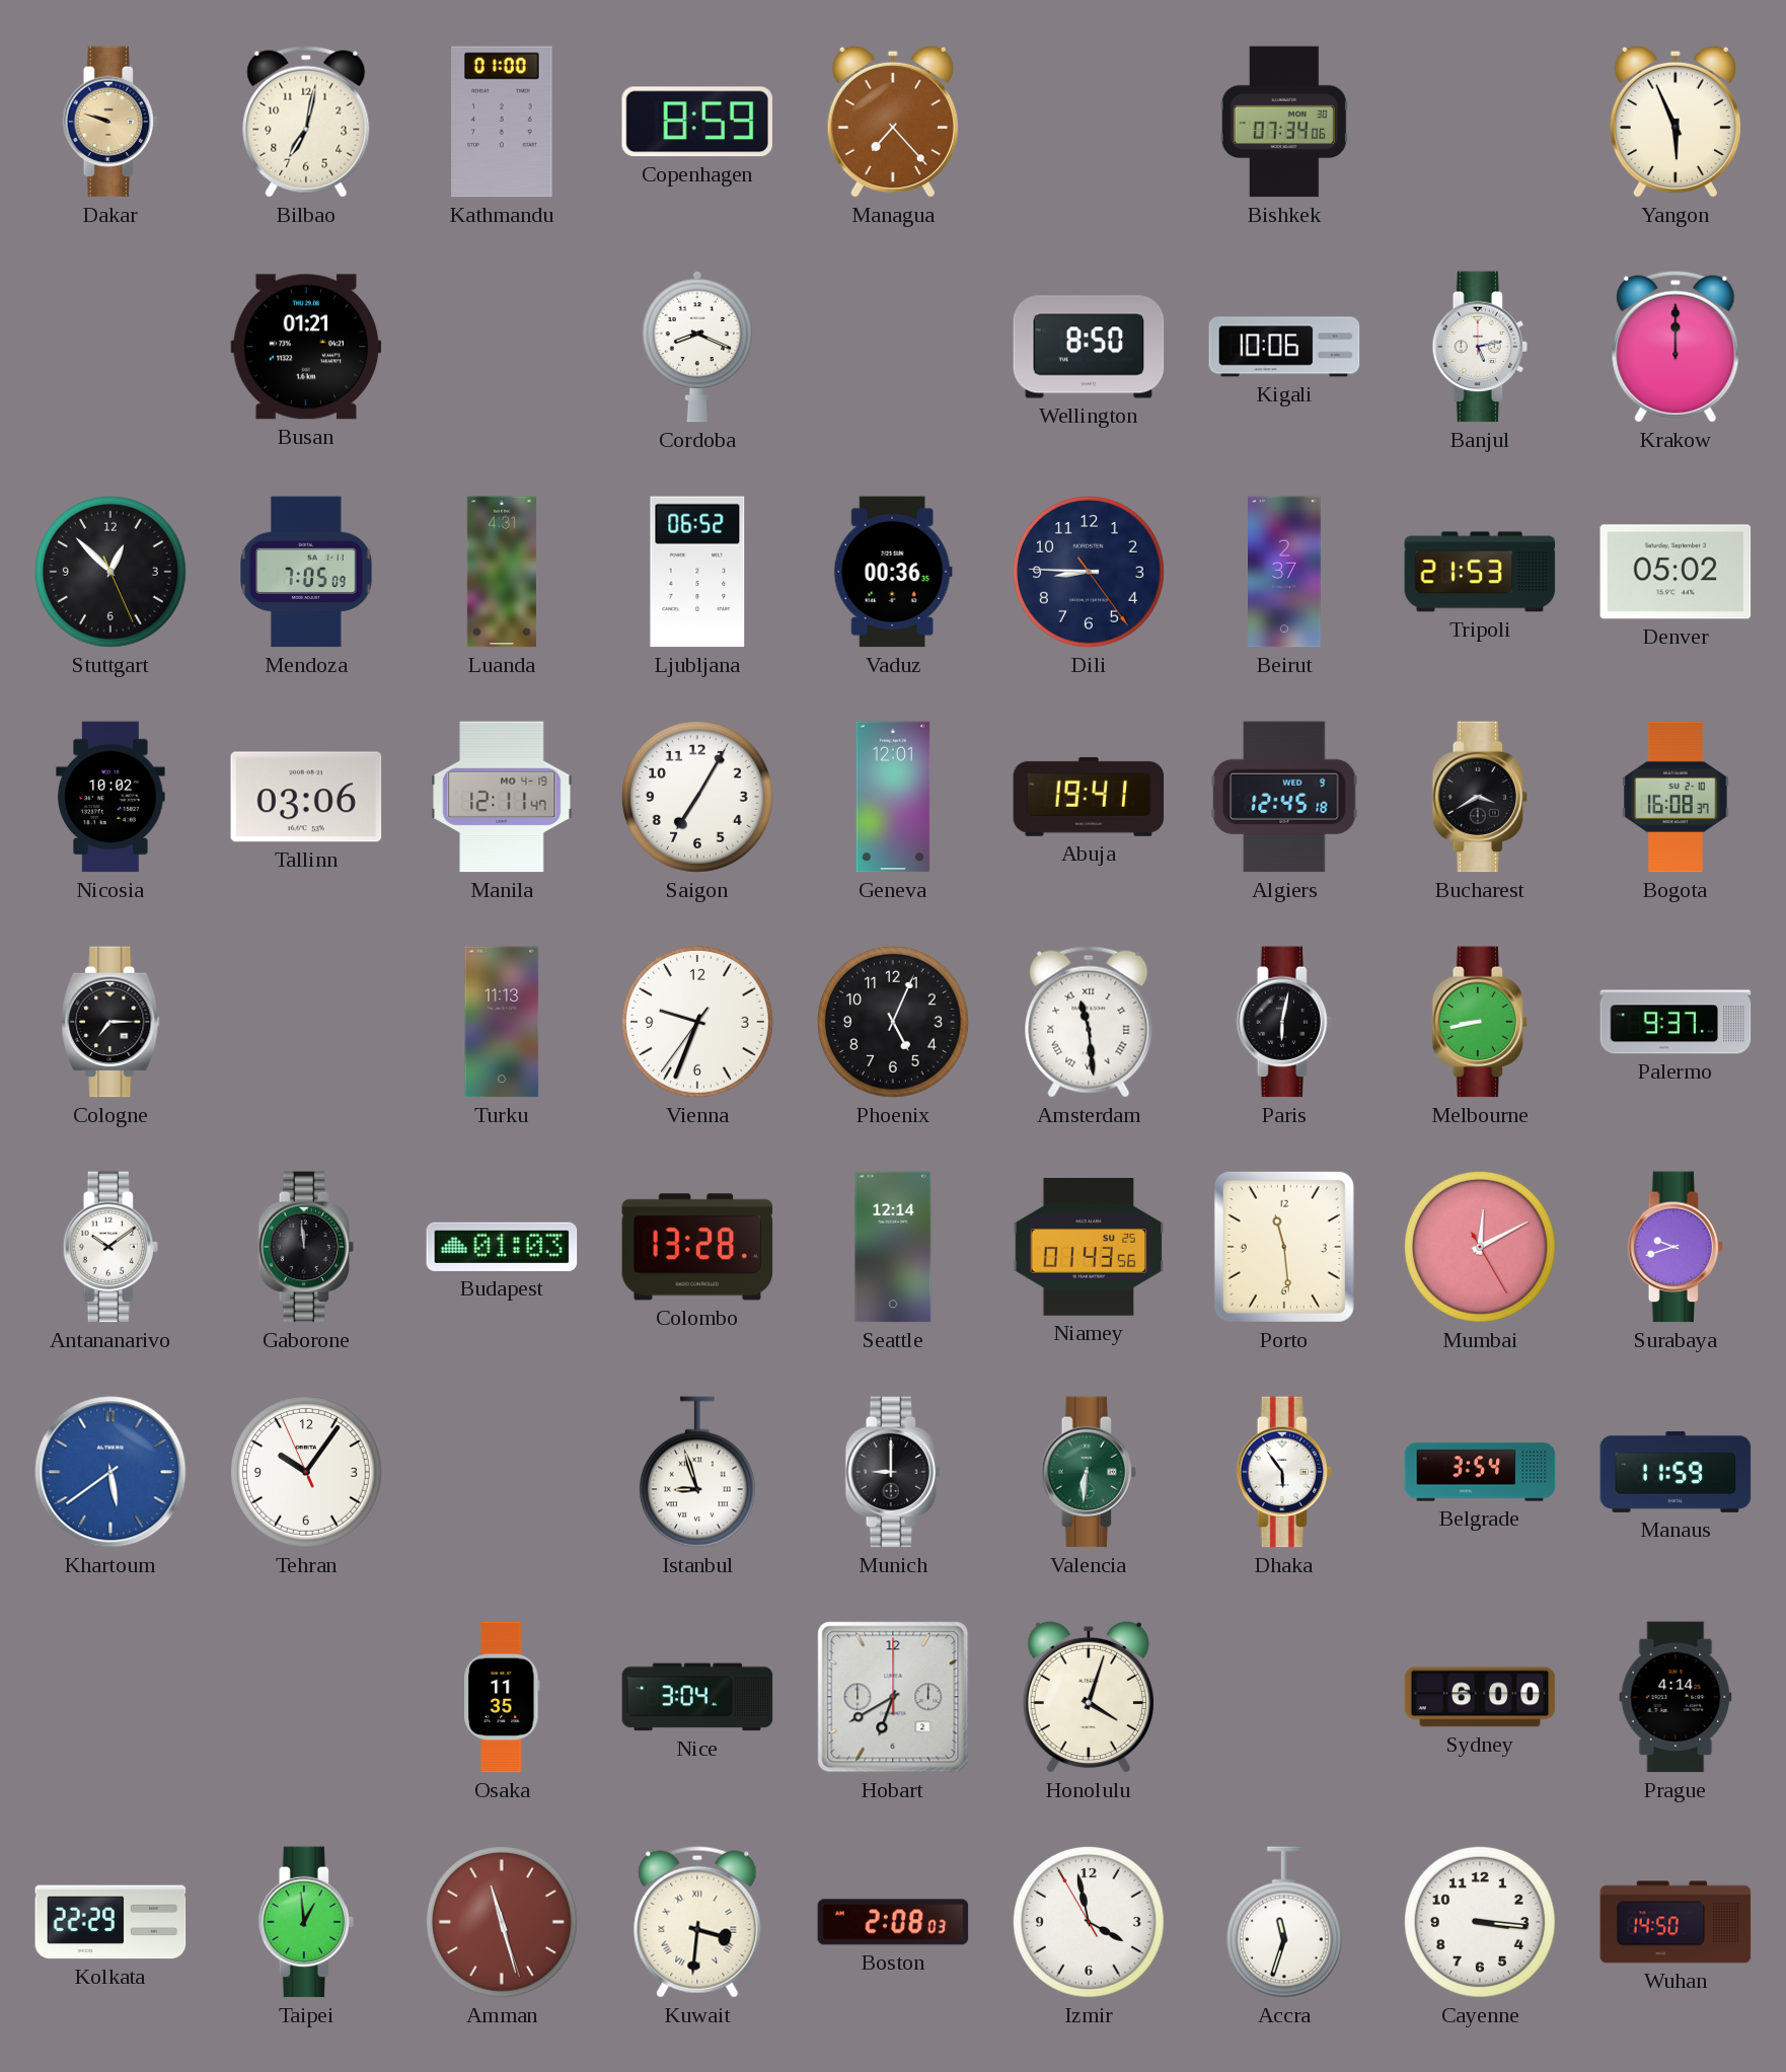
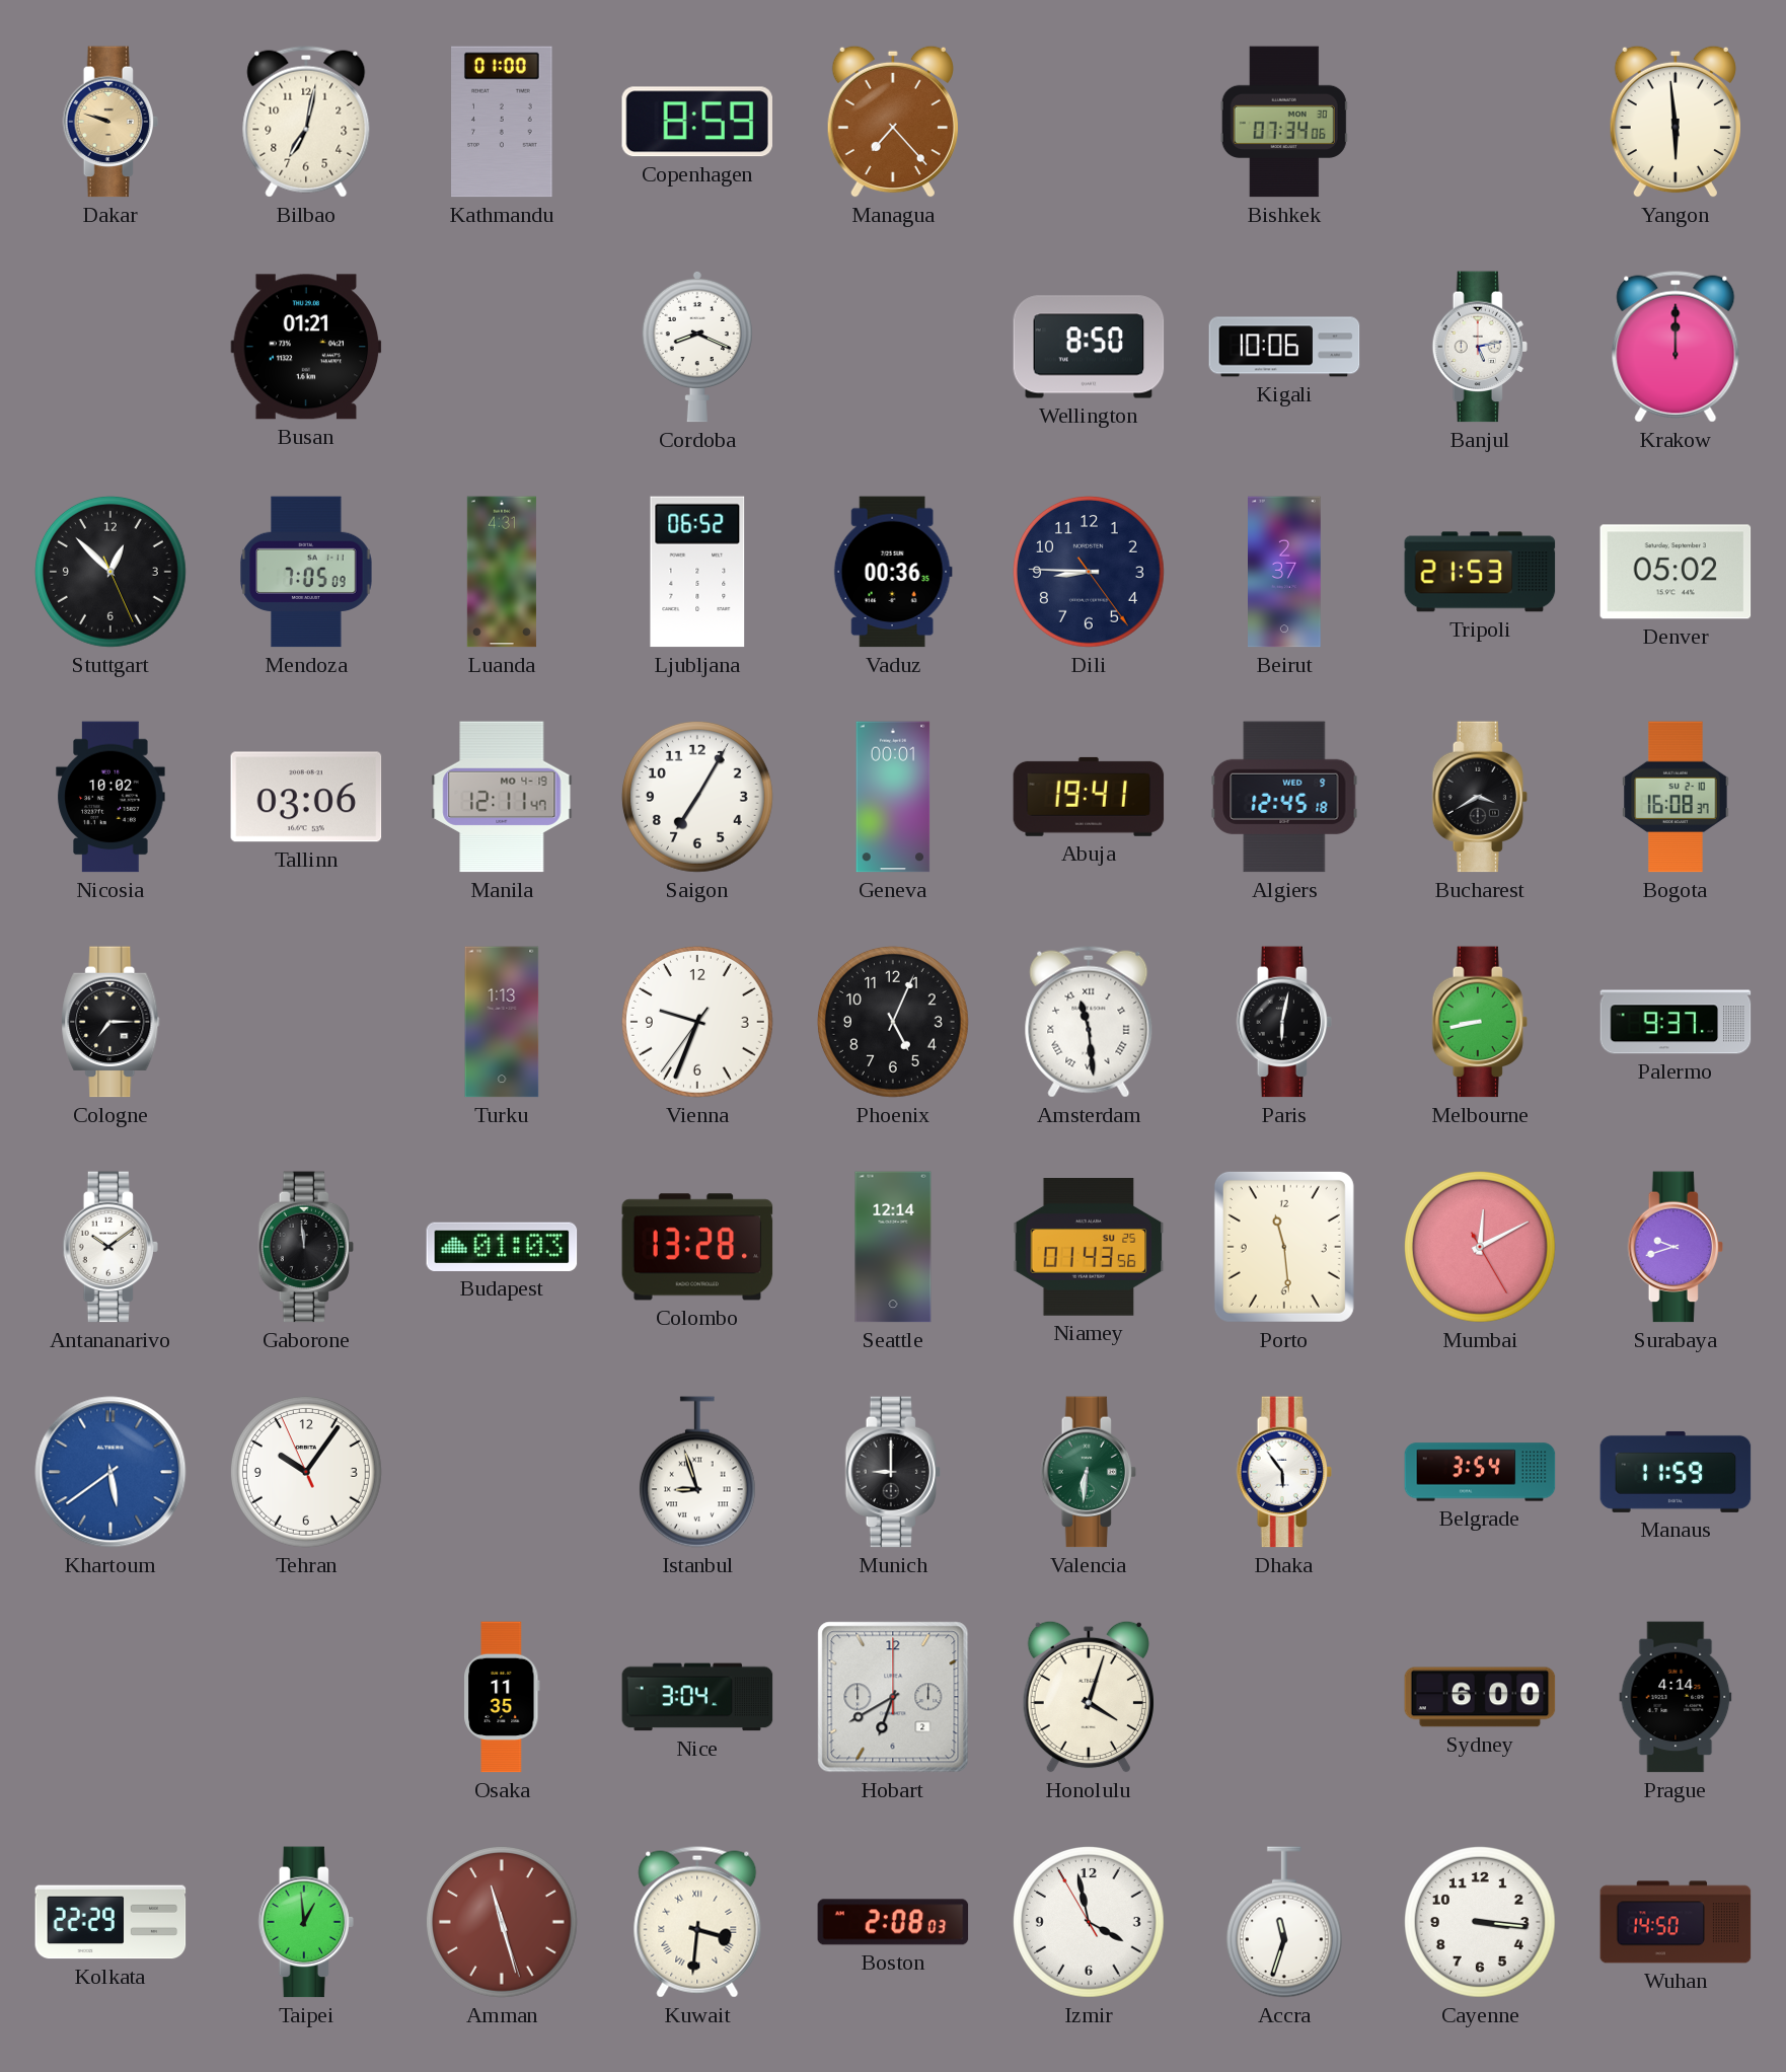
Yangon: 5:56 -> 5:59 (1676, 122)
Geneva: 12:01 -> 00:01 (893, 797)
Turku: 11:13 -> 1:13 (502, 1022)
